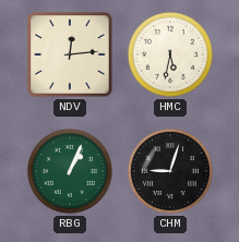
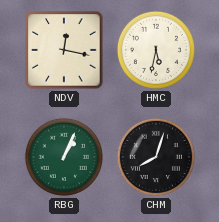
NDV: 12:14 -> 12:17 (64, 50)
CHM: 9:03 -> 8:03 (156, 157)
